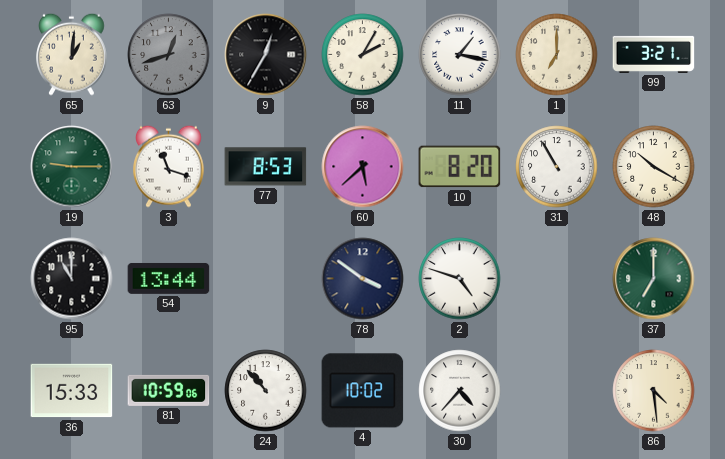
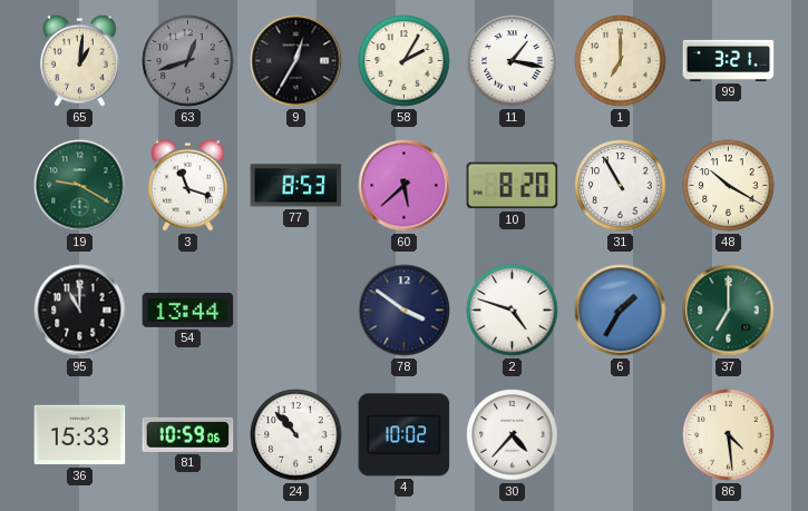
19: 9:15 -> 9:20 (80, 186)
6: none -> 1:35 (621, 311)
